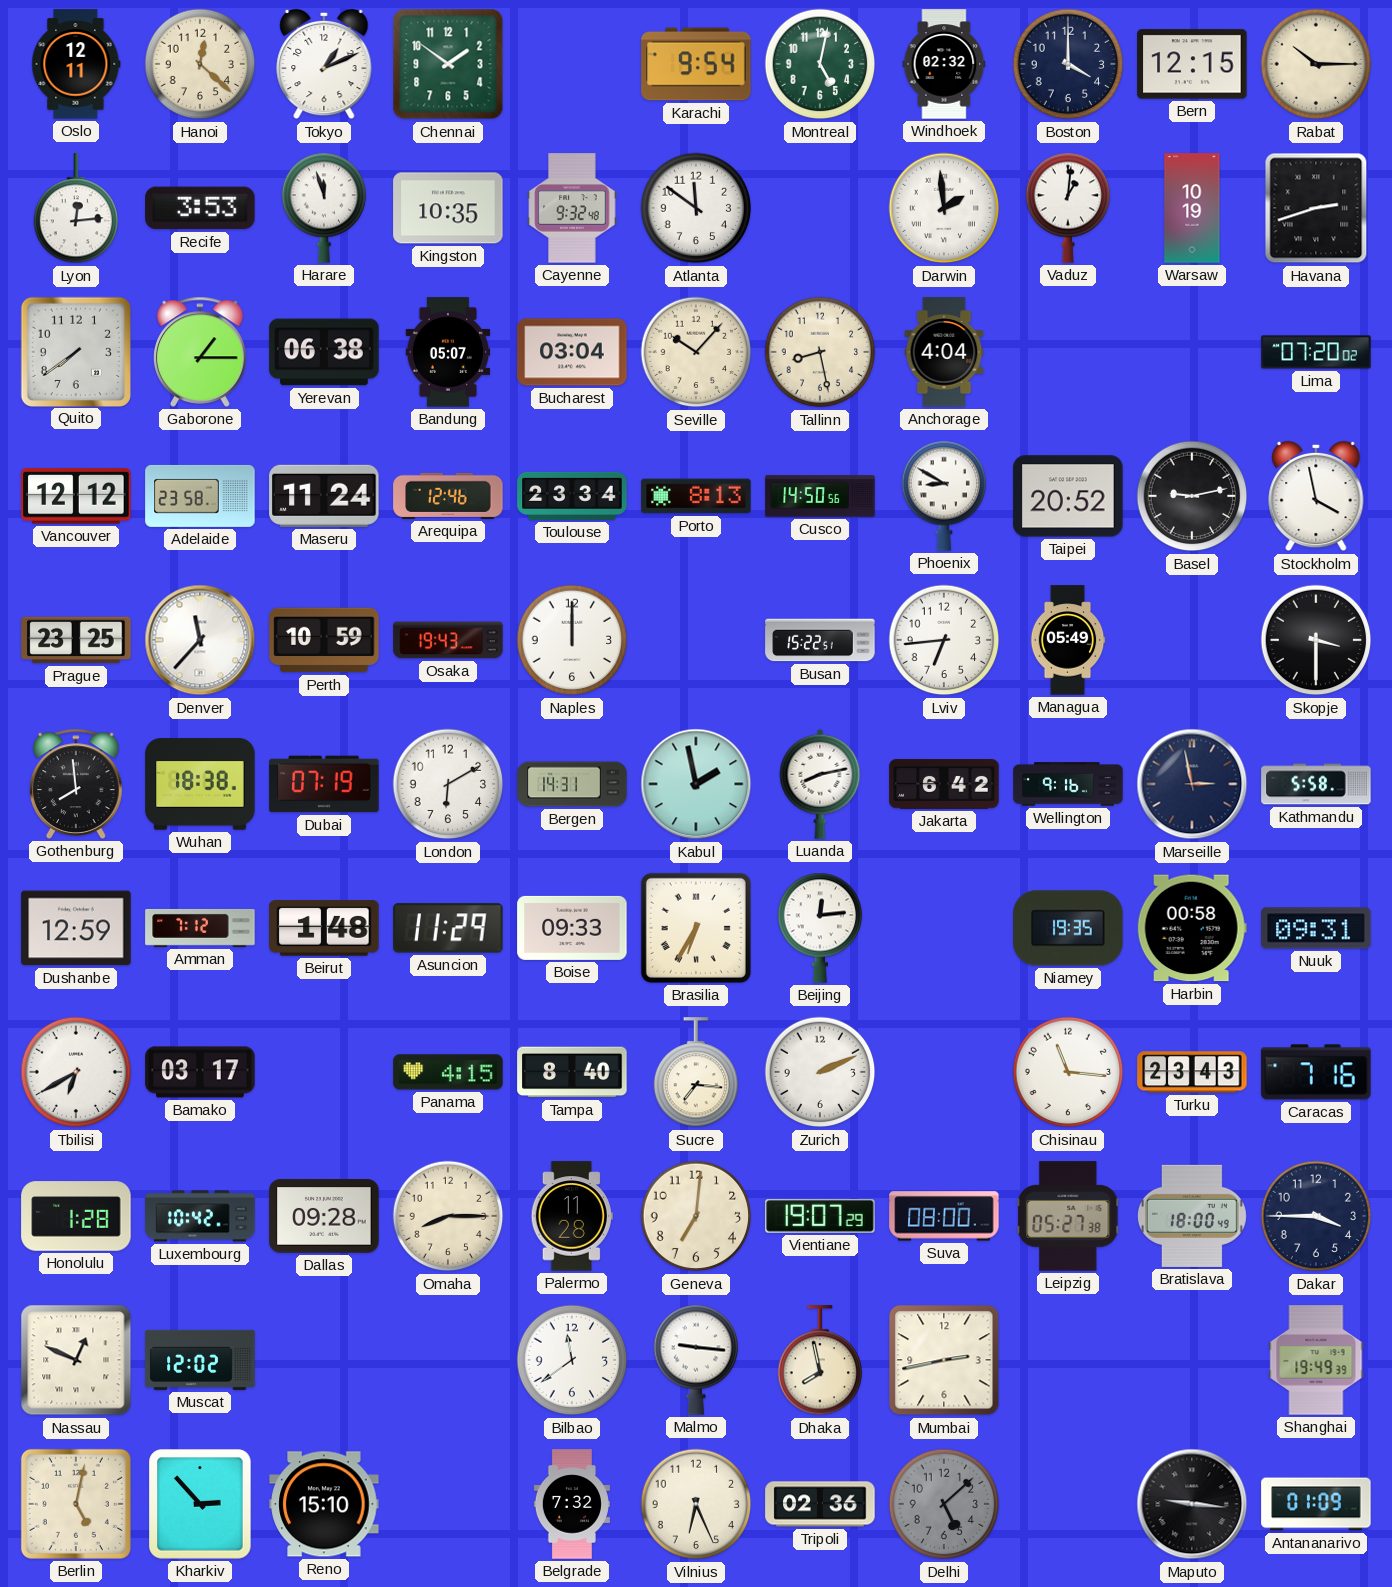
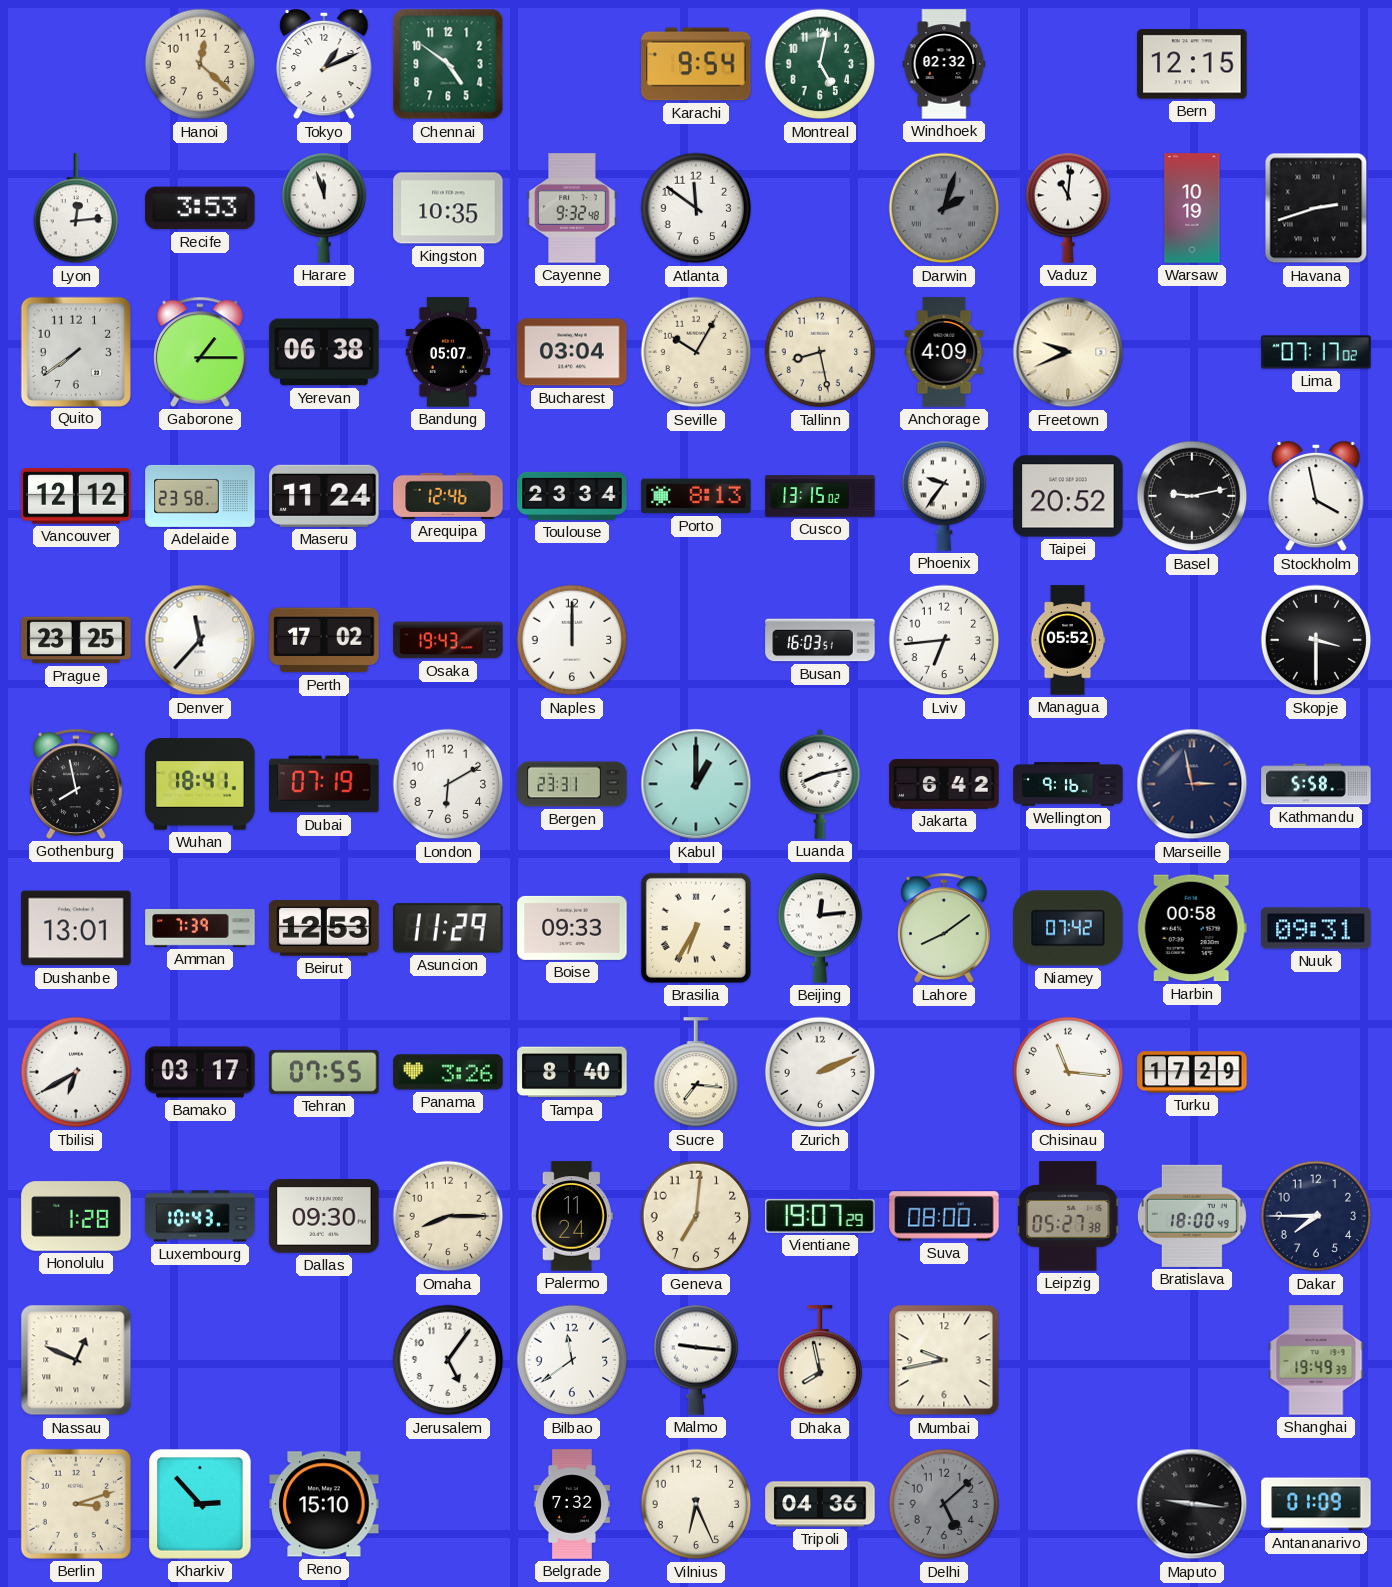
Oslo: 12:11 -> none (76, 64)
Chennai: 1:51 -> 4:51 (448, 64)
Boston: 4:00 -> none (1068, 64)
Rabat: 10:15 -> none (1316, 64)
Darwin: 1:59 -> 2:03 (944, 208)
Darwin dial: white -> grey (944, 208)
Vaduz: 1:01 -> 11:01 (1068, 208)
Seville: 10:07 -> 10:05 (696, 352)
Anchorage: 4:04 -> 4:09 (944, 352)
Freetown: none -> 9:41 (1068, 352)
Lima: 07:20 -> 07:17 (1316, 352)
Cusco: 14:50 -> 13:15 (820, 496)
Phoenix: 8:50 -> 9:36 (944, 496)
Perth: 10:59 -> 17:02 (324, 640)
Busan: 15:22 -> 16:03 (820, 640)
Managua: 05:49 -> 05:52 (1068, 640)
Gothenburg: 7:59 -> 7:58 (76, 784)
Wuhan: 18:38 -> 18:41 (200, 784)
Bergen: 14:31 -> 23:31 (572, 784)
Kabul: 1:58 -> 1:00 (696, 784)
Dushanbe: 12:59 -> 13:01 (76, 928)
Amman: 7:12 -> 7:39 (200, 928)
Beirut: 1:48 -> 12:53 (324, 928)
Lahore: none -> 8:09 (944, 928)
Niamey: 19:35 -> 07:42 (1068, 928)
Tehran: none -> 07:55 (324, 1072)
Panama: 4:15 -> 3:26 (448, 1072)
Turku: 23:43 -> 17:29 (1192, 1072)
Caracas: 7:16 -> none (1316, 1072)
Luxembourg: 10:42 -> 10:43 (200, 1216)
Dallas: 09:28 -> 09:30 (324, 1216)
Palermo: 11:28 -> 11:24 (572, 1216)
Dakar: 3:45 -> 7:45 (1316, 1216)
Muscat: 12:02 -> none (200, 1360)
Jerusalem: none -> 5:06 (448, 1360)
Mumbai: 2:43 -> 9:43 (944, 1360)
Berlin: 5:02 -> 3:12 (76, 1504)
Tripoli: 02:36 -> 04:36 (820, 1504)
